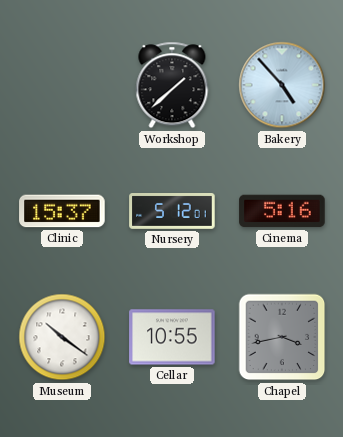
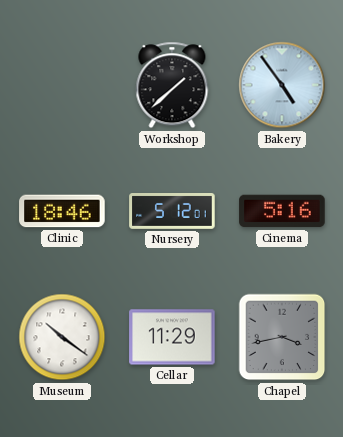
Bakery: 4:53 -> 4:54 (282, 85)
Clinic: 15:37 -> 18:46 (62, 211)
Cellar: 10:55 -> 11:29 (172, 337)
